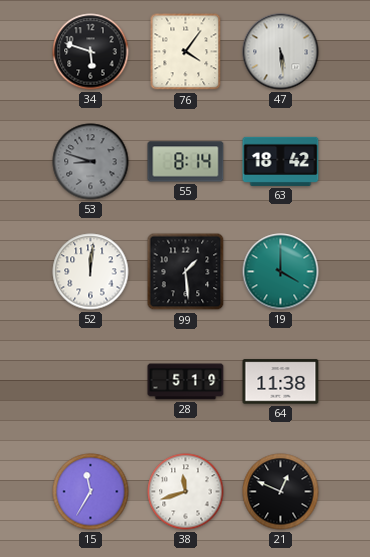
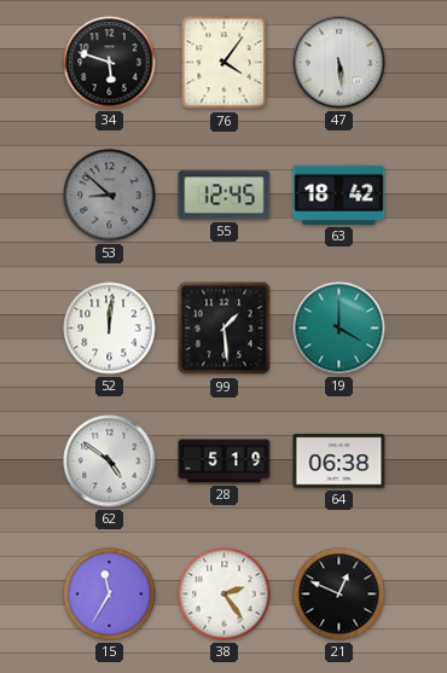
53: 8:48 -> 8:52 (110, 196)
55: 8:14 -> 12:45 (225, 196)
62: none -> 4:51 (110, 462)
64: 11:38 -> 06:38 (339, 462)
38: 11:42 -> 2:24 (225, 594)
